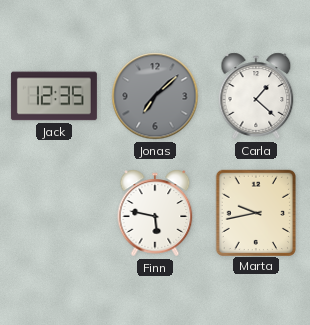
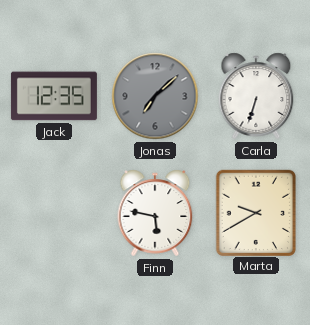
Carla: 1:22 -> 6:33 (256, 96)
Marta: 9:43 -> 9:40 (255, 212)
